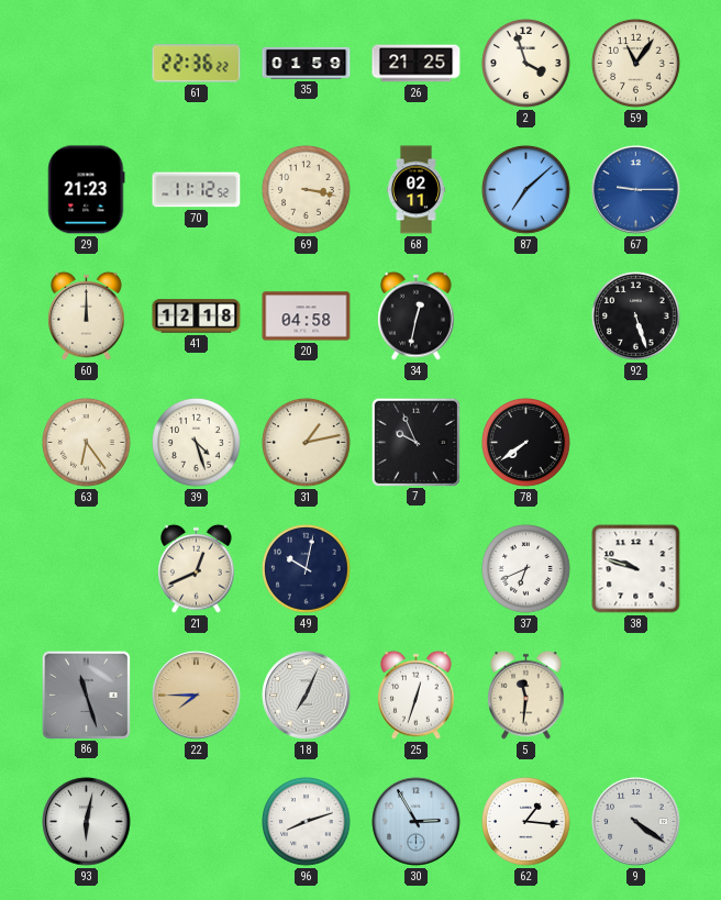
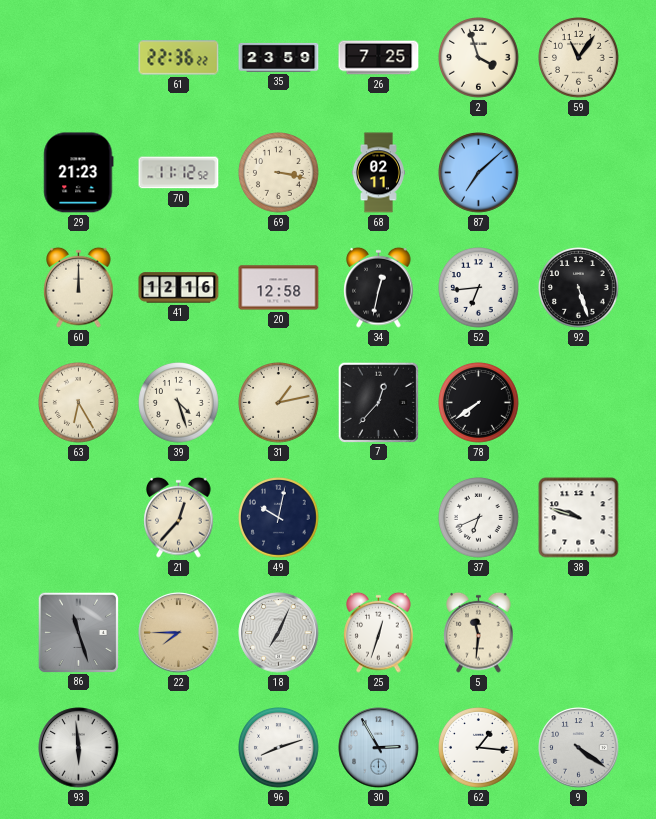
35: 01:59 -> 23:59 (279, 57)
26: 21:25 -> 7:25 (379, 58)
67: 9:15 -> none (636, 190)
41: 12:18 -> 12:16 (179, 288)
20: 04:58 -> 12:58 (279, 288)
52: none -> 6:44 (479, 288)
63: 6:24 -> 6:25 (79, 403)
7: 9:56 -> 12:37 (378, 402)
21: 12:41 -> 12:37 (179, 517)
93: 6:02 -> 5:59 (79, 748)
